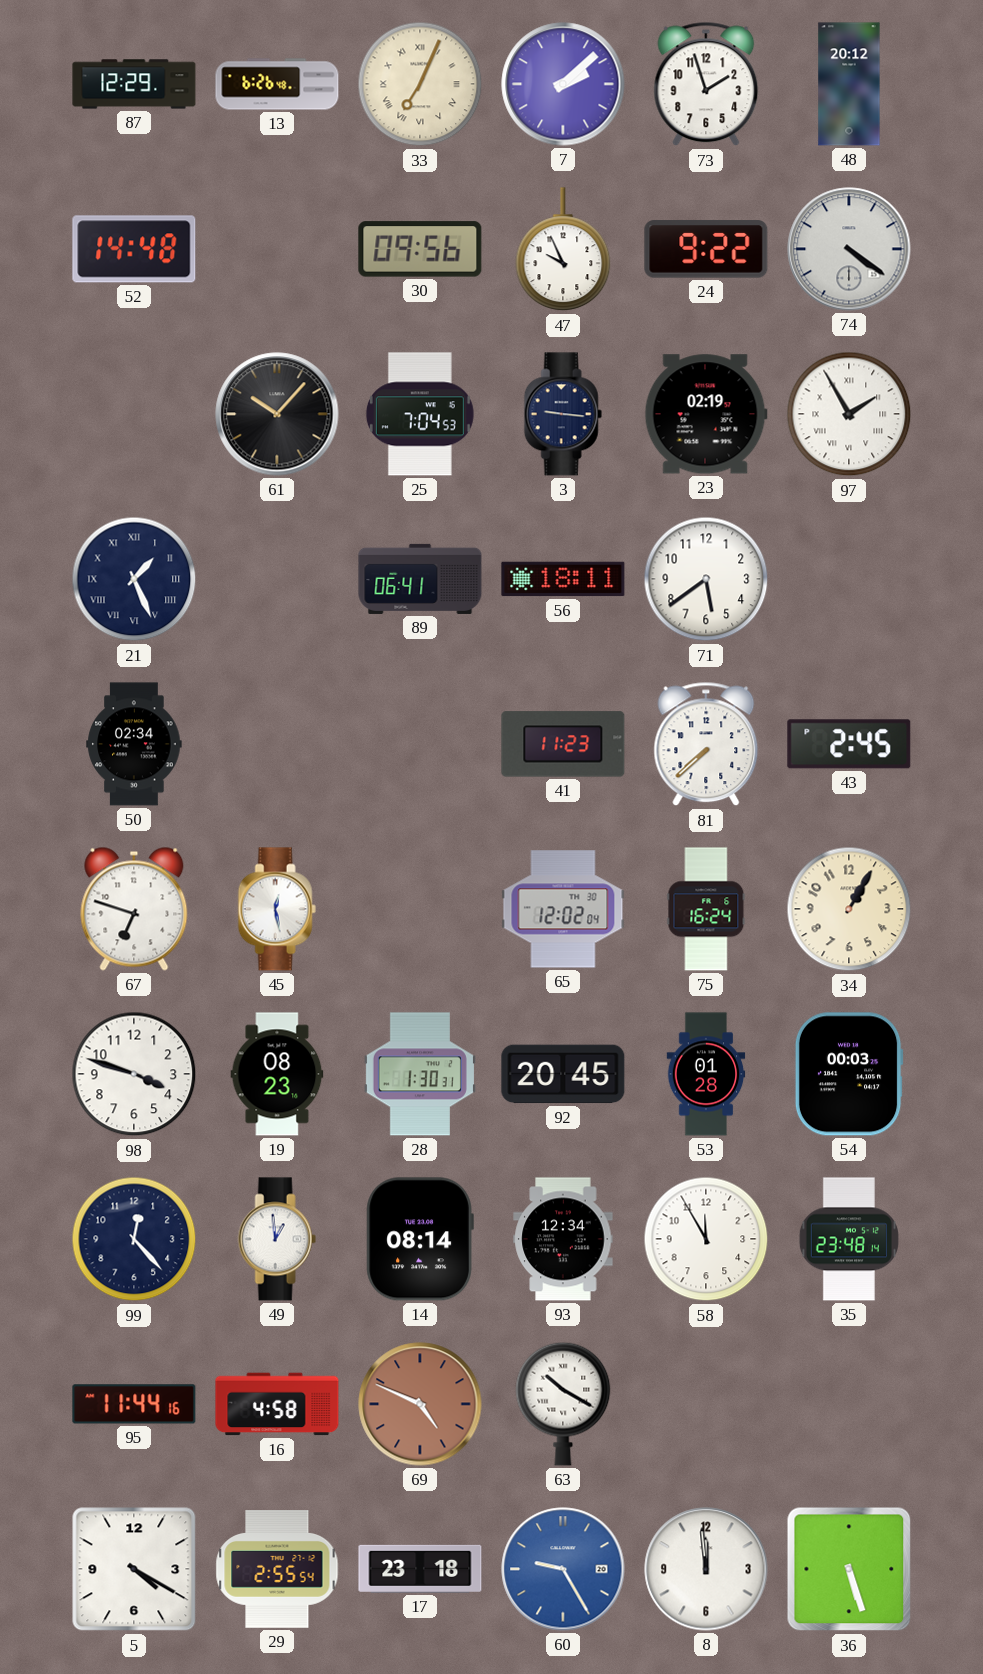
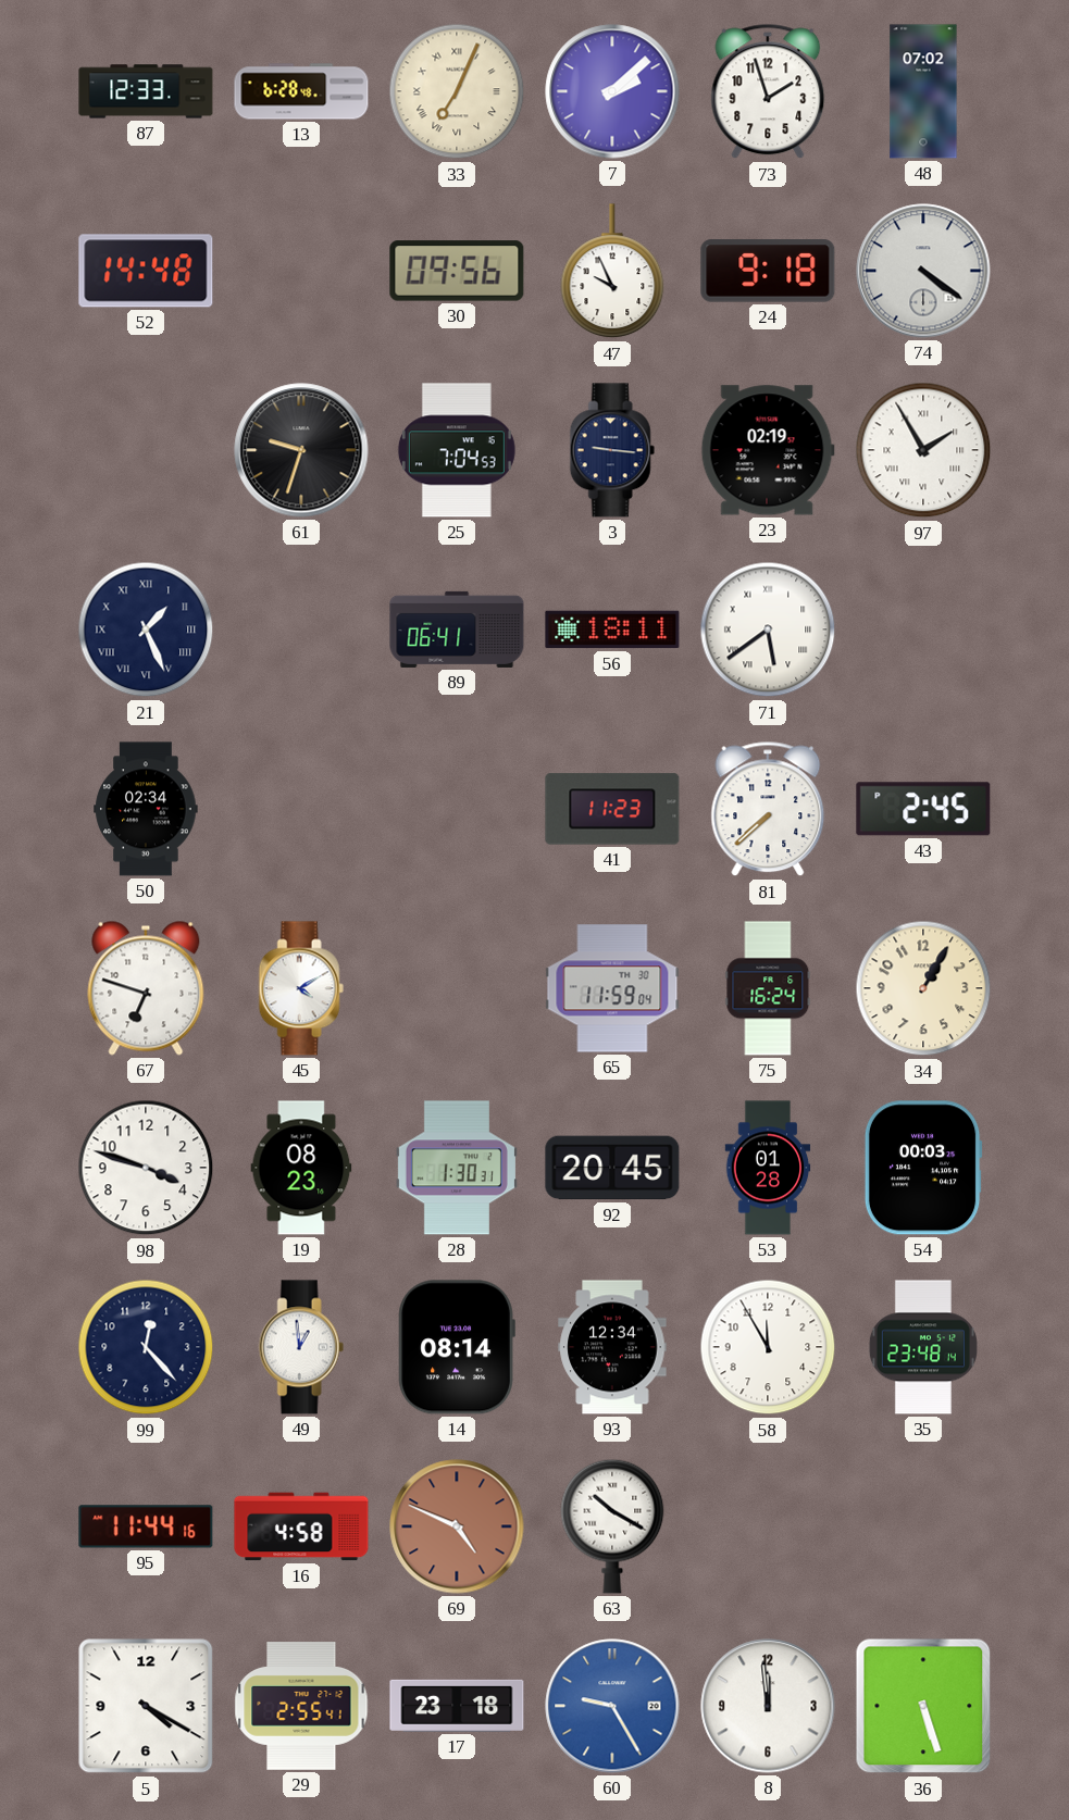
87: 12:29 -> 12:33 (146, 91)
13: 6:26 -> 6:28 (301, 91)
48: 20:12 -> 07:02 (923, 91)
24: 9:22 -> 9:18 (768, 271)
61: 10:07 -> 9:33 (301, 450)
71 numerals: Arabic -> Roman (768, 629)
45: 12:28 -> 4:10 (301, 988)
65: 12:02 -> 11:59 (612, 988)
29: 2:55:54 -> 2:55:41 (301, 1706)
